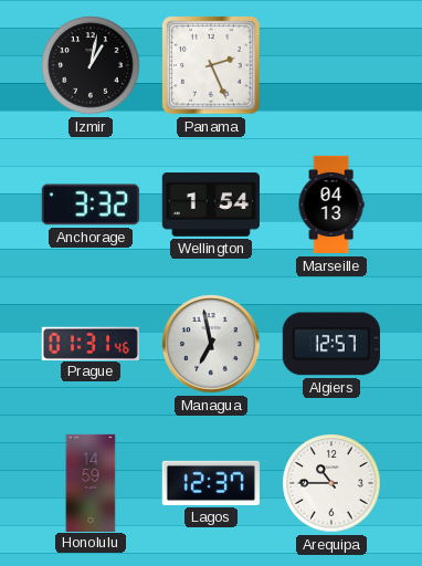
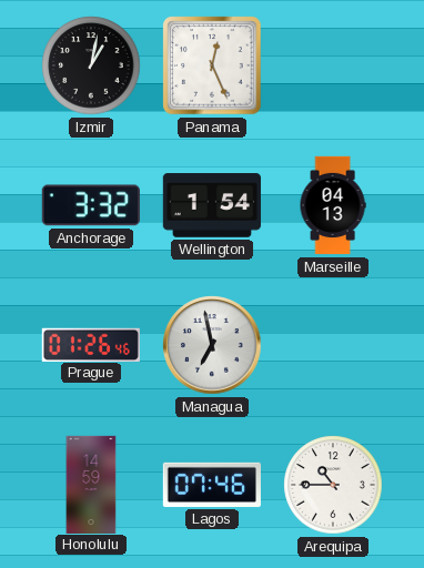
Panama: 2:26 -> 12:26 (212, 65)
Prague: 01:31 -> 01:26 (91, 344)
Algiers: 12:57 -> none (331, 344)
Lagos: 12:37 -> 07:46 (212, 485)
